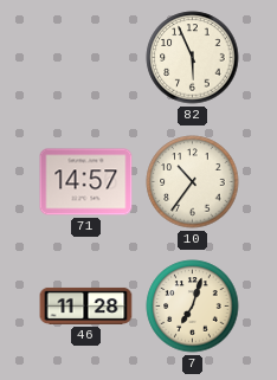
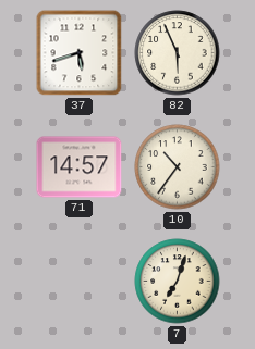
37: none -> 5:42 (80, 53)
46: 11:28 -> none (86, 305)
